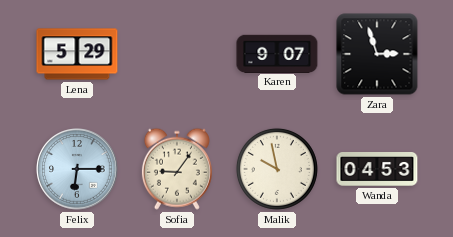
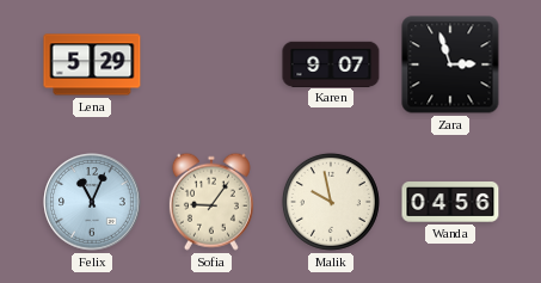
Felix: 6:15 -> 11:04 (92, 202)
Wanda: 04:53 -> 04:56 (450, 203)
